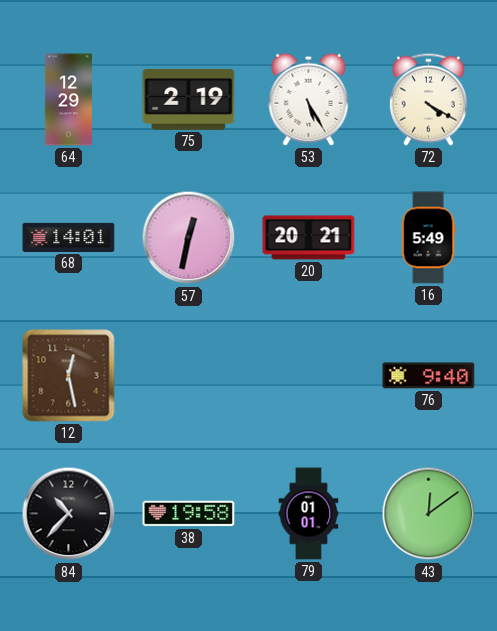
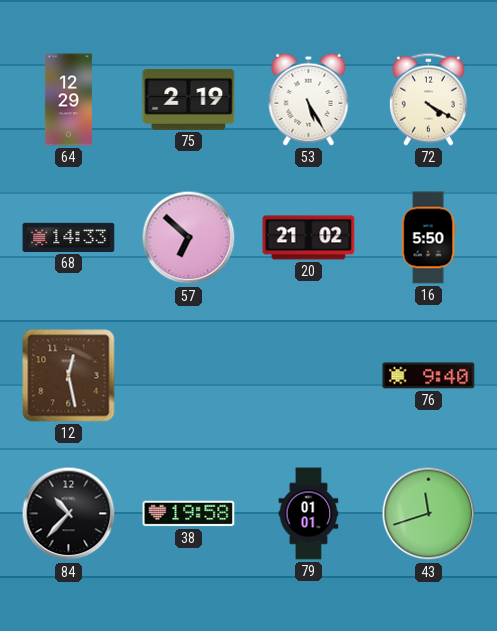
68: 14:01 -> 14:33 (69, 237)
57: 12:32 -> 6:52 (189, 238)
20: 20:21 -> 21:02 (309, 238)
16: 5:49 -> 5:50 (428, 238)
43: 12:09 -> 11:42 (429, 514)
